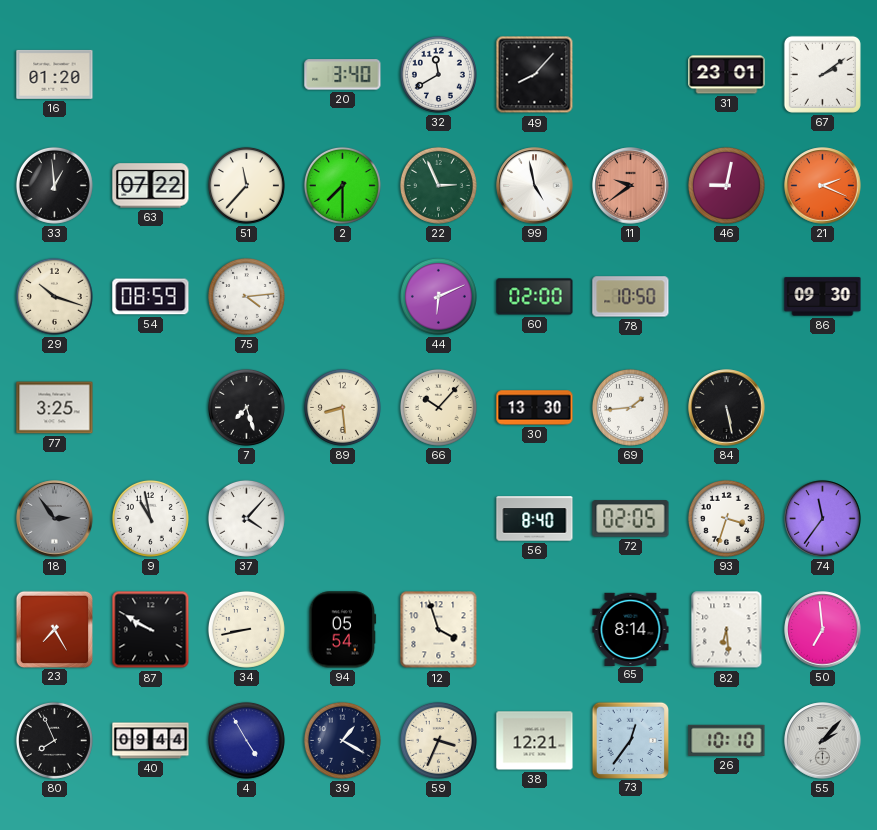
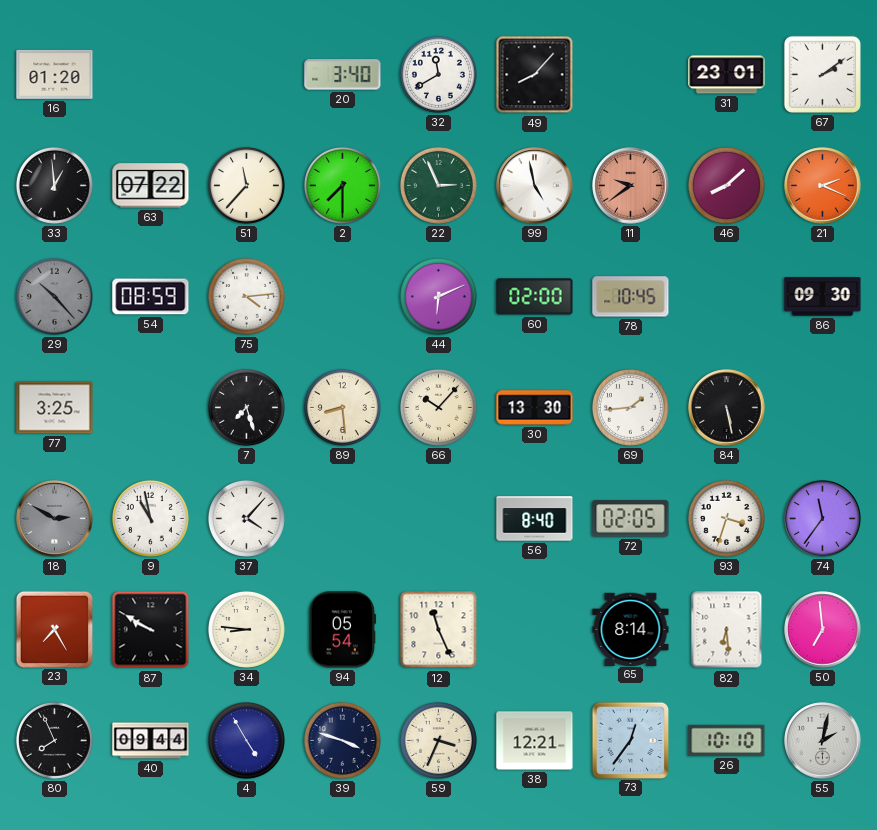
46: 9:02 -> 8:08 (726, 185)
29: 10:18 -> 10:23 (54, 296)
29 dial: cream -> grey (54, 296)
78: 10:50 -> 10:45 (631, 297)
18: 2:54 -> 2:50 (55, 519)
34: 8:43 -> 8:46 (246, 629)
12: 3:57 -> 11:26 (439, 630)
39: 1:20 -> 3:48 (342, 740)
55: 2:07 -> 2:02 (823, 741)
